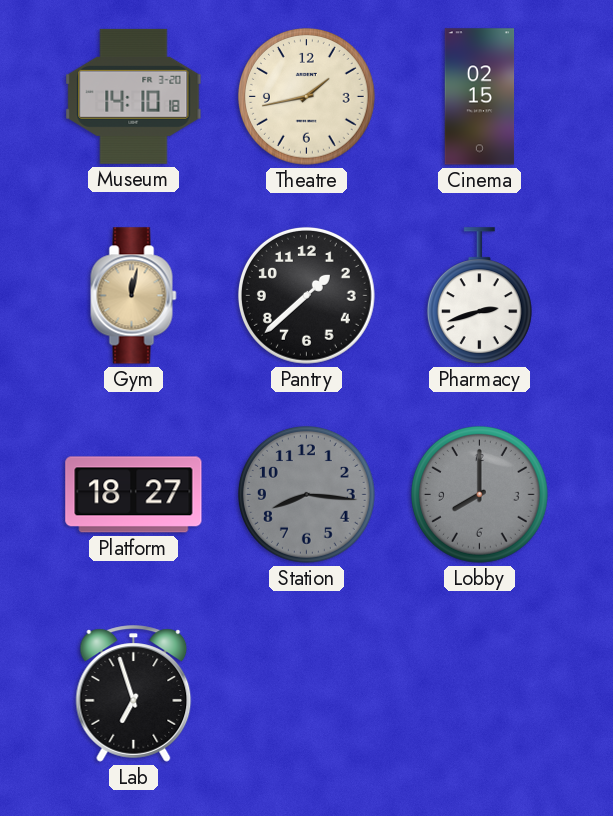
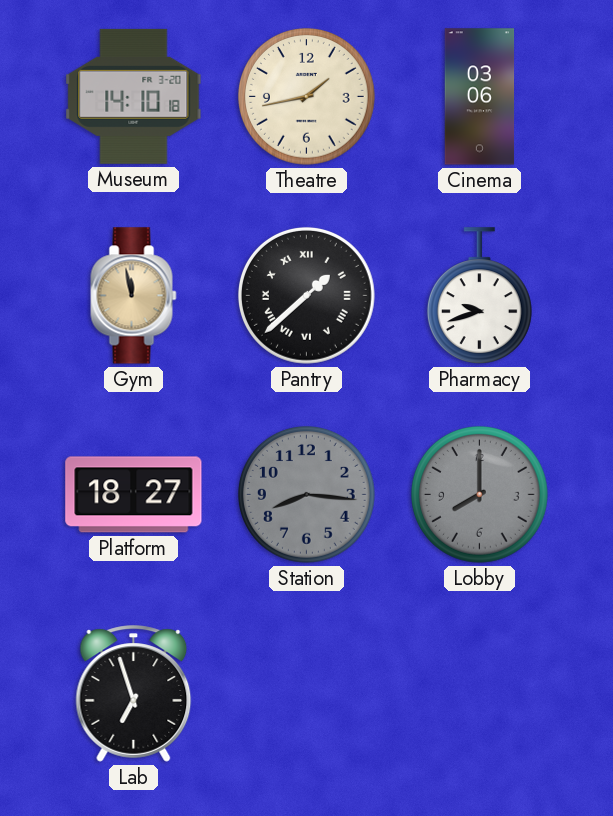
Cinema: 02:15 -> 03:06 (480, 97)
Gym: 12:02 -> 11:58 (134, 296)
Pantry numerals: Arabic -> Roman (306, 295)
Pharmacy: 2:42 -> 9:42 (479, 296)
